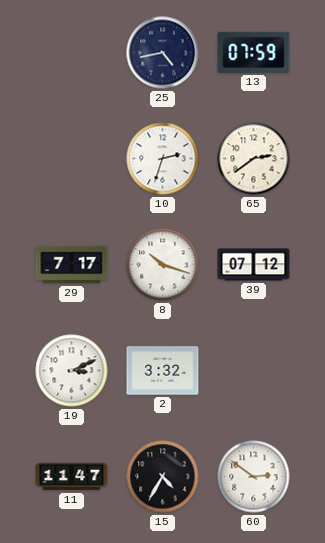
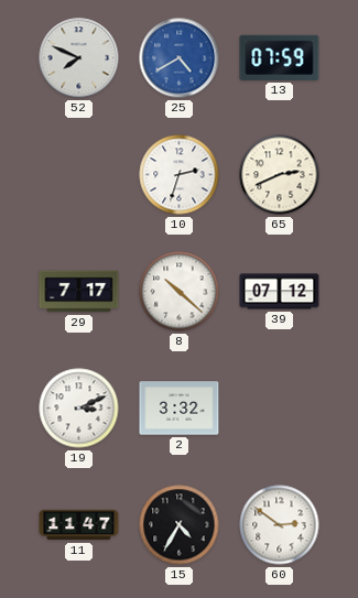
52: none -> 7:49 (79, 58)
25: 4:43 -> 4:40 (180, 58)
25 dial: navy -> blue (180, 58)
65: 2:39 -> 2:41 (280, 175)
8: 10:18 -> 10:22 (180, 292)
